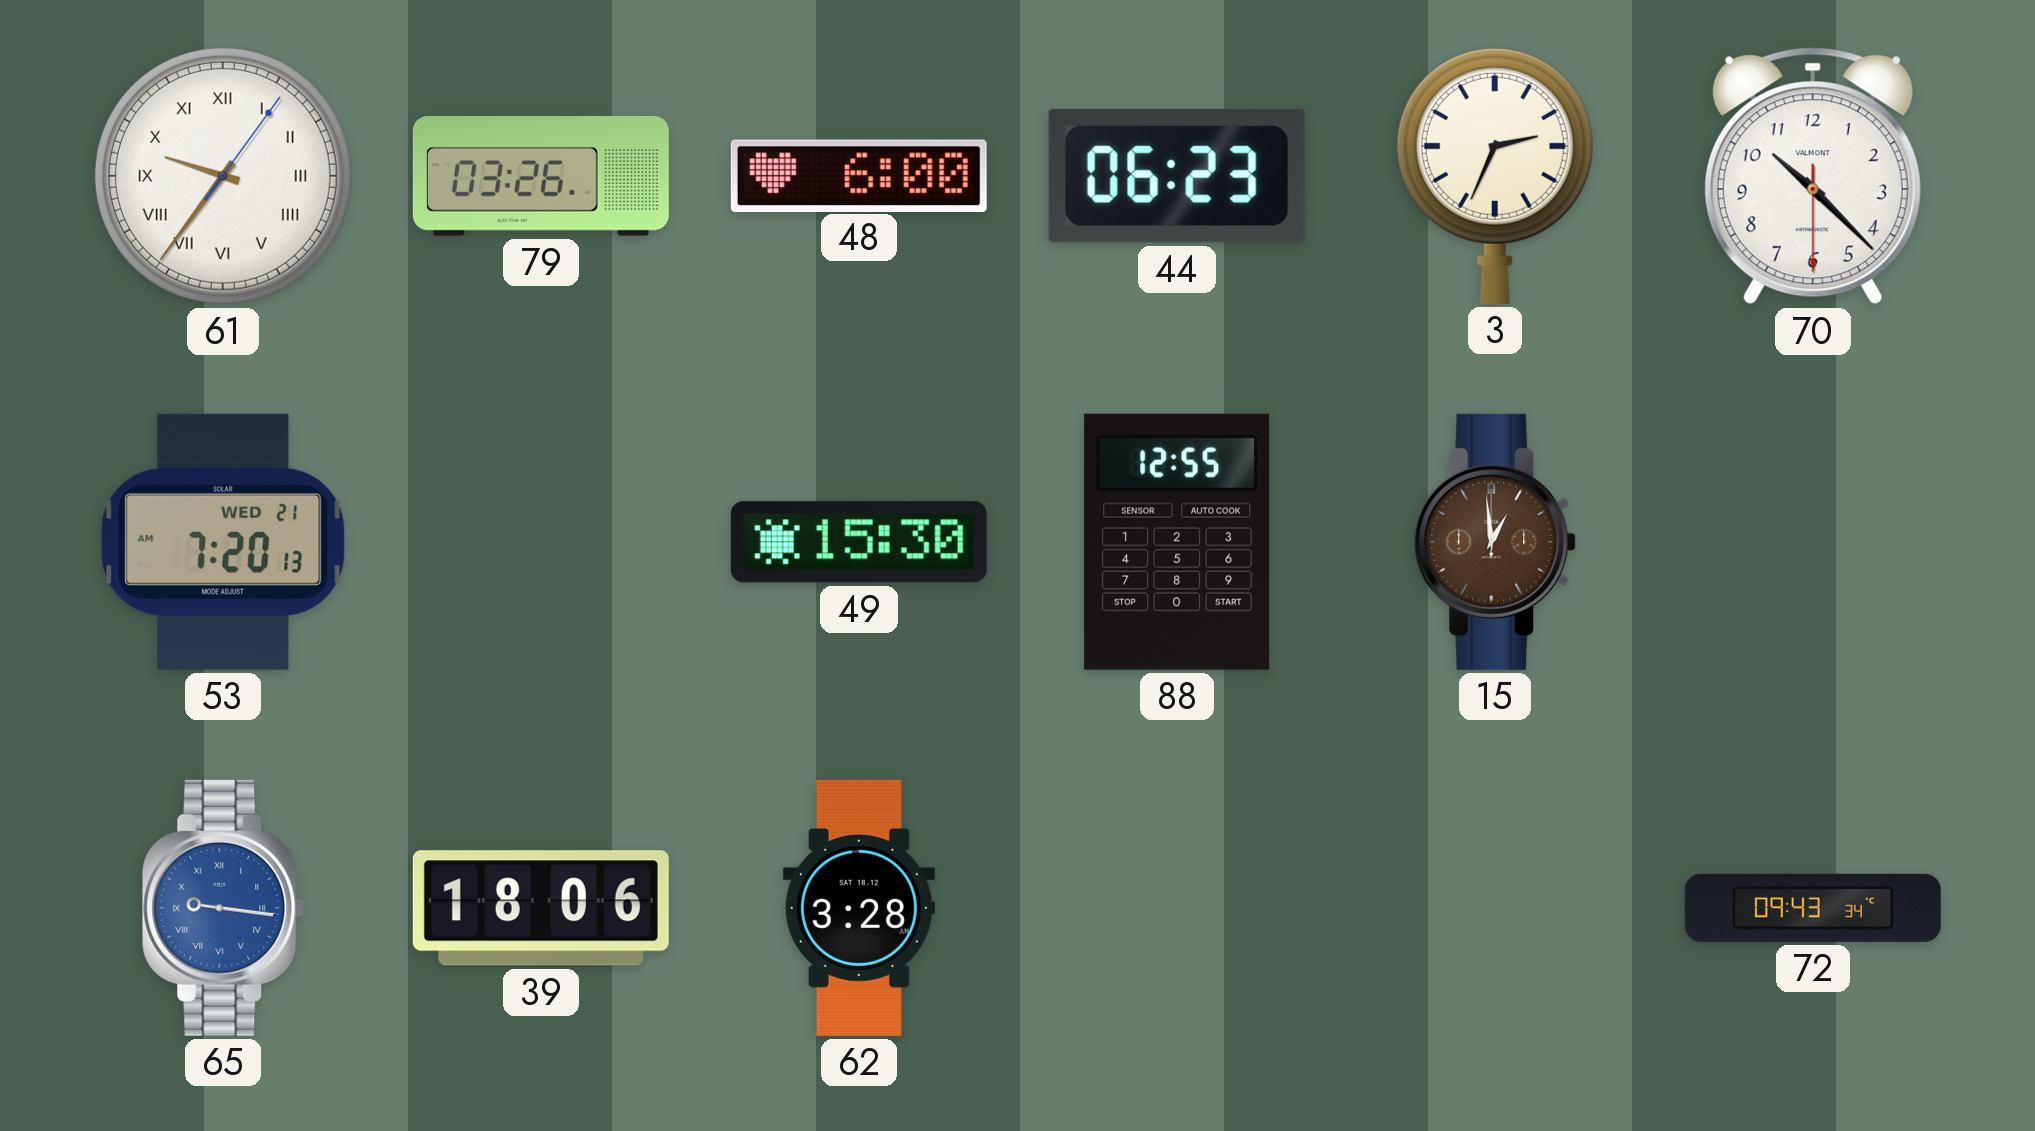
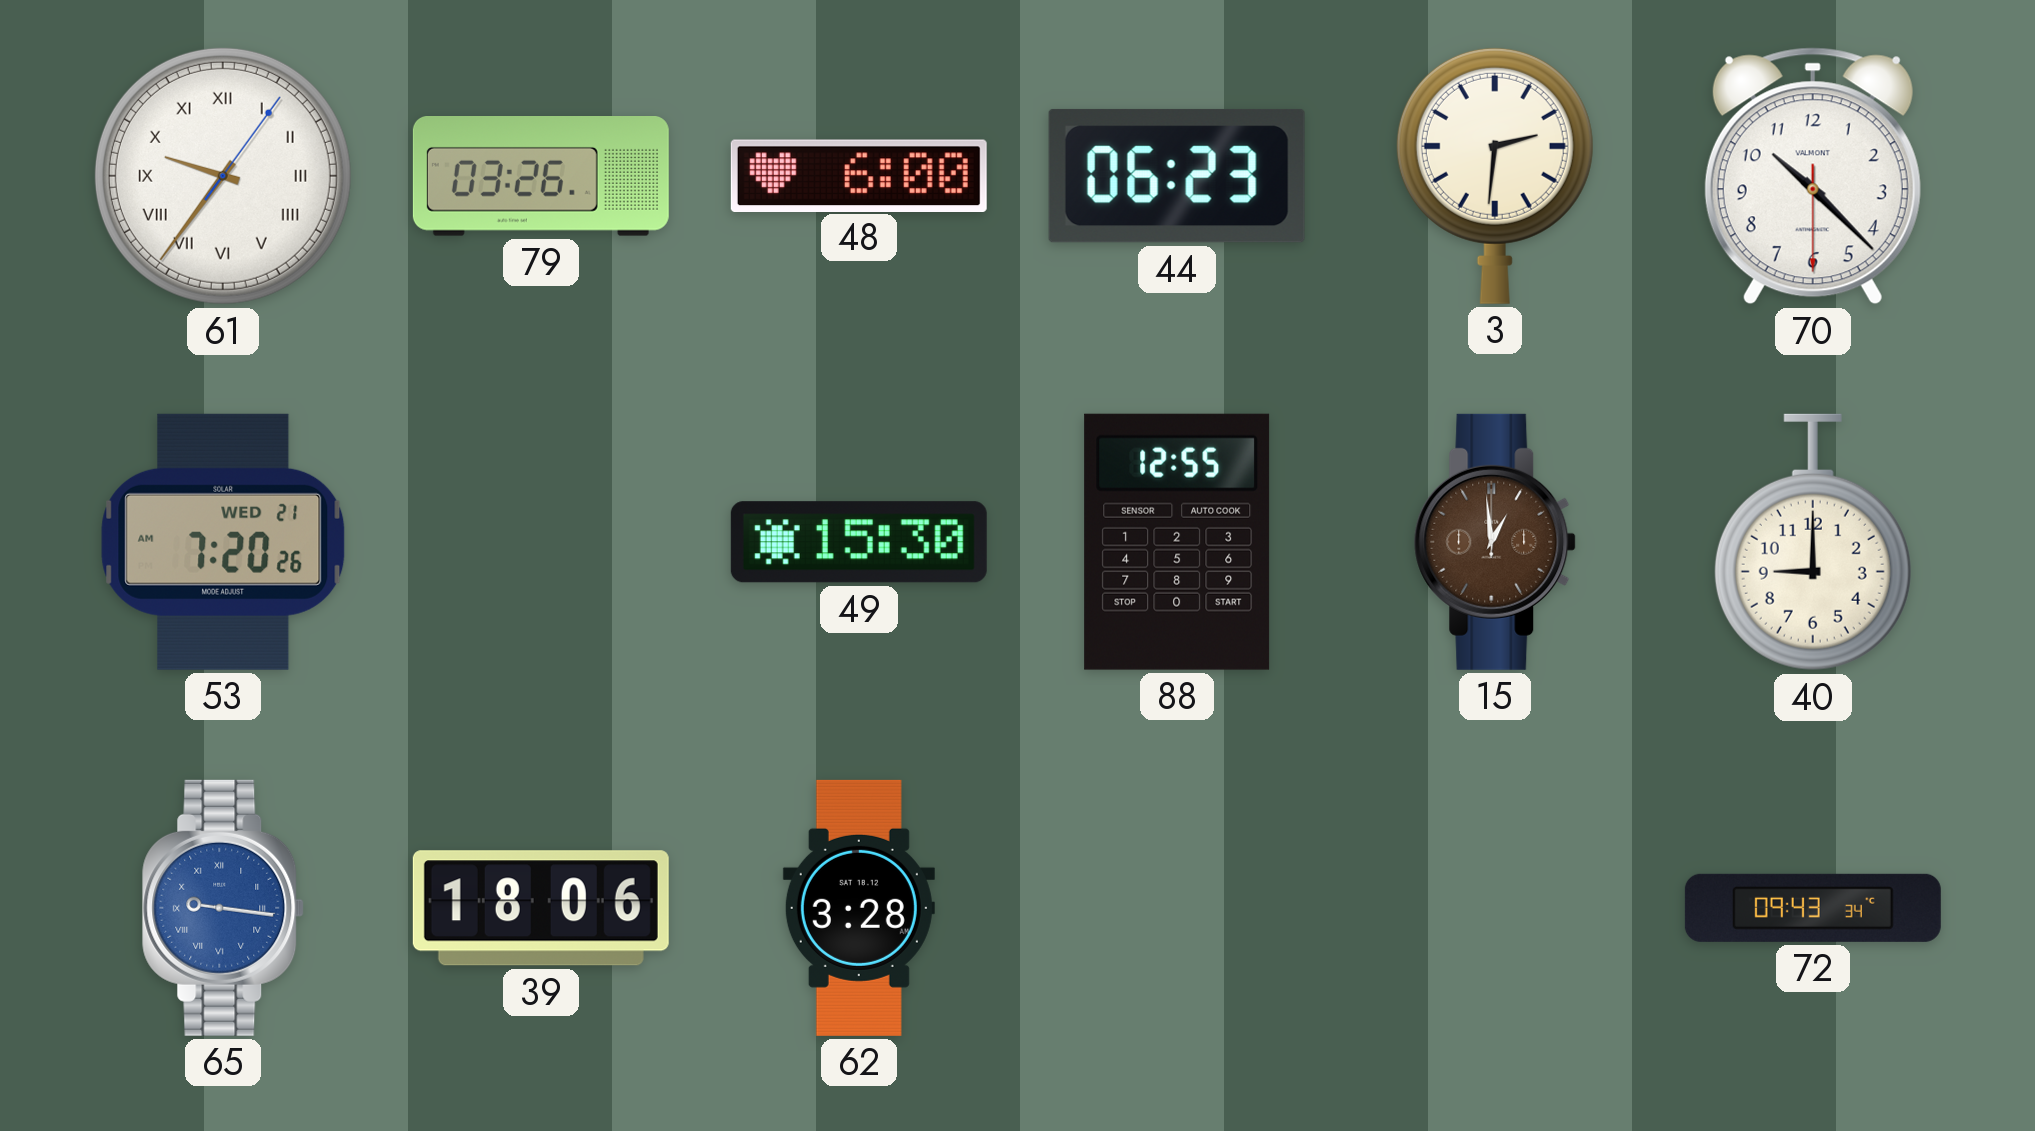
3: 2:34 -> 2:31 (1495, 175)
53: 7:20:13 AM -> 7:20:26 AM (223, 542)
40: none -> 9:00 (1813, 542)
